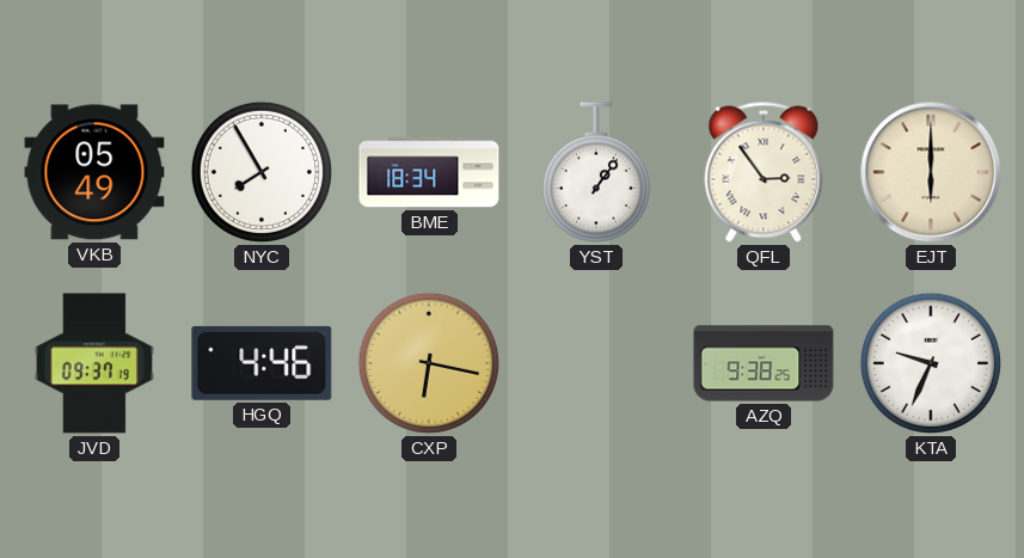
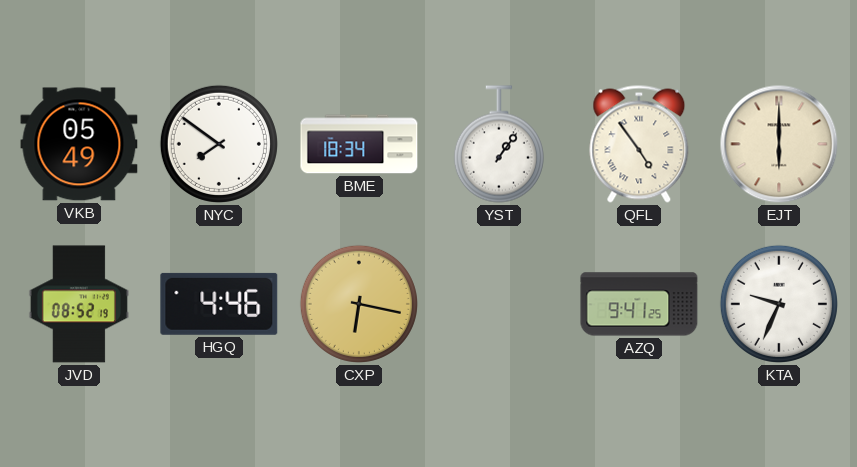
NYC: 7:55 -> 7:51 (219, 144)
QFL: 2:54 -> 4:54 (639, 144)
JVD: 09:37 -> 08:52 (79, 304)
AZQ: 9:38 -> 9:41 (639, 304)
